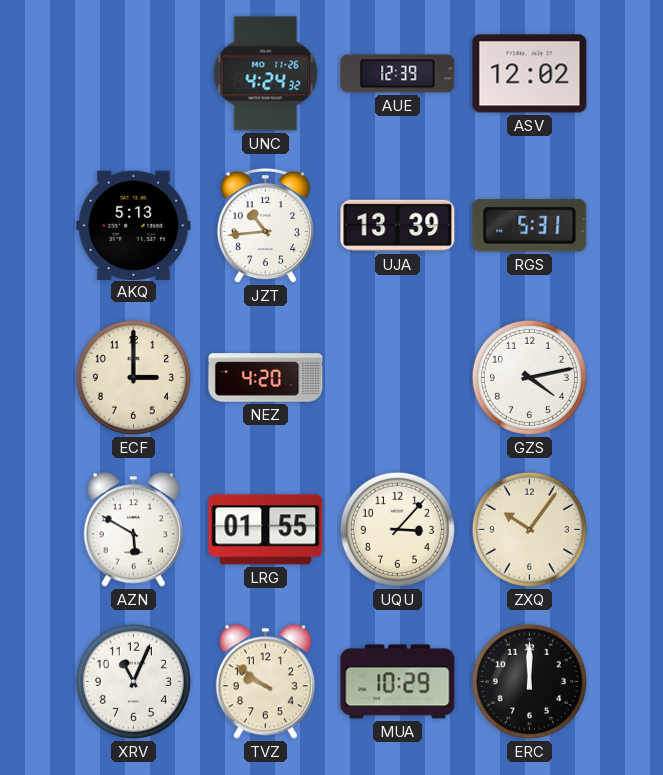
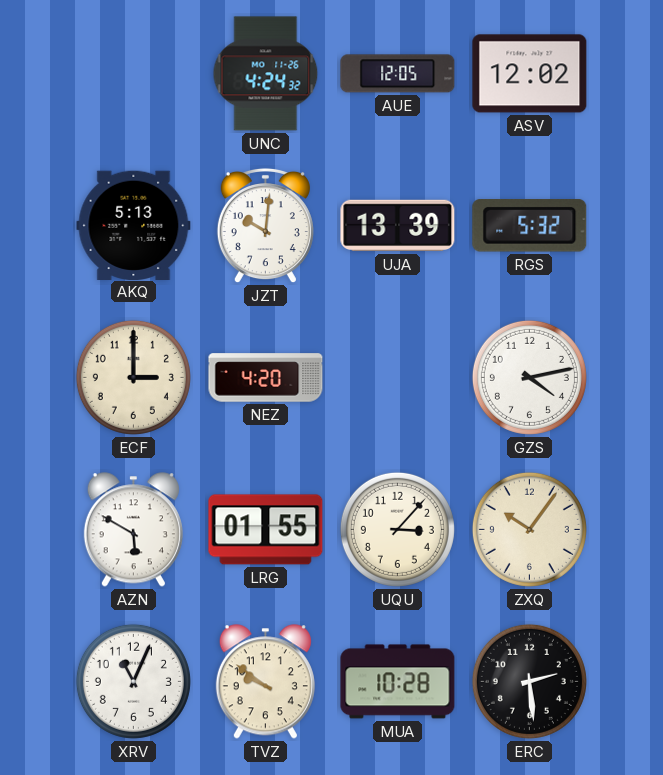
AUE: 12:39 -> 12:05 (398, 74)
JZT: 10:44 -> 10:01 (265, 226)
RGS: 5:31 -> 5:32 (530, 226)
MUA: 10:29 -> 10:28 (398, 682)
ERC: 12:00 -> 2:29 (529, 681)
